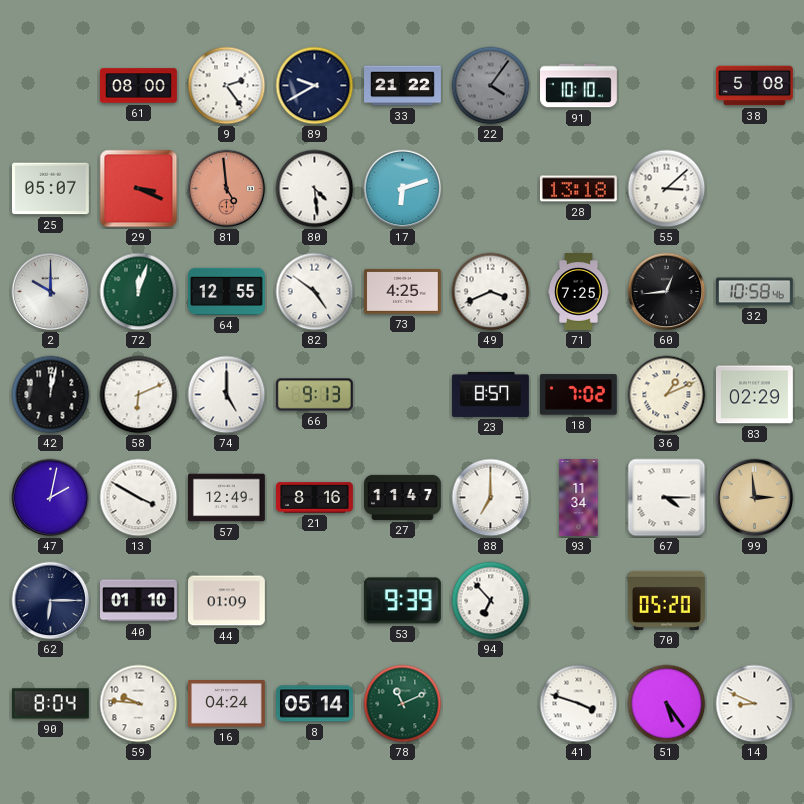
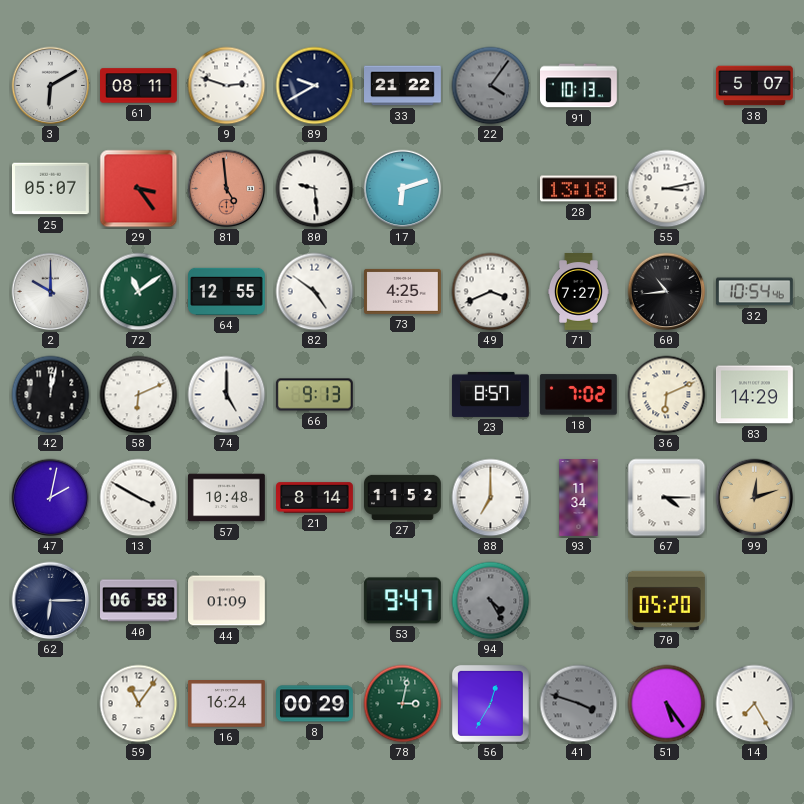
3: none -> 6:10 (51, 86)
61: 08:00 -> 08:11 (139, 86)
9: 2:24 -> 2:48 (227, 86)
91: 10:10 -> 10:13 (579, 86)
38: 5:08 -> 5:07 (755, 86)
29: 3:19 -> 3:24 (139, 189)
80: 4:29 -> 9:29 (315, 189)
55: 3:08 -> 3:13 (667, 189)
72: 12:03 -> 11:09 (139, 292)
71: 7:25 -> 7:27 (578, 292)
60: 12:44 -> 10:44 (667, 292)
32: 10:58 -> 10:54 (754, 292)
36: 1:11 -> 6:11 (667, 395)
83: 02:29 -> 14:29 (754, 395)
57: 12:49 -> 10:48 (227, 498)
21: 8:16 -> 8:14 (315, 498)
27: 11:47 -> 11:52 (403, 497)
99: 2:59 -> 12:12 (755, 498)
40: 01:10 -> 06:58 (139, 601)
53: 9:39 -> 9:47 (402, 601)
94: 6:53 -> 4:25 (491, 601)
94 dial: white -> grey (491, 601)
90: 8:04 -> none (50, 704)
59: 9:46 -> 11:06 (139, 704)
16: 04:24 -> 16:24 (227, 704)
8: 05:14 -> 00:29 (315, 704)
78: 11:11 -> 3:02 (403, 704)
56: none -> 12:35 (490, 703)
41 dial: white -> grey (579, 704)
14: 8:49 -> 7:25 (755, 704)
